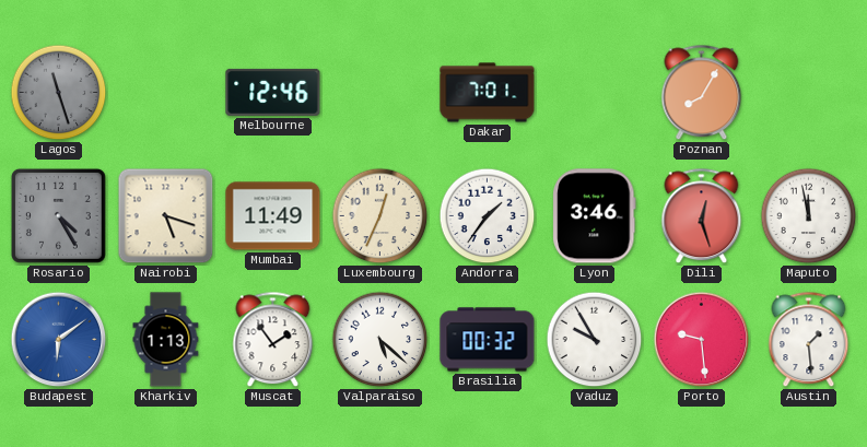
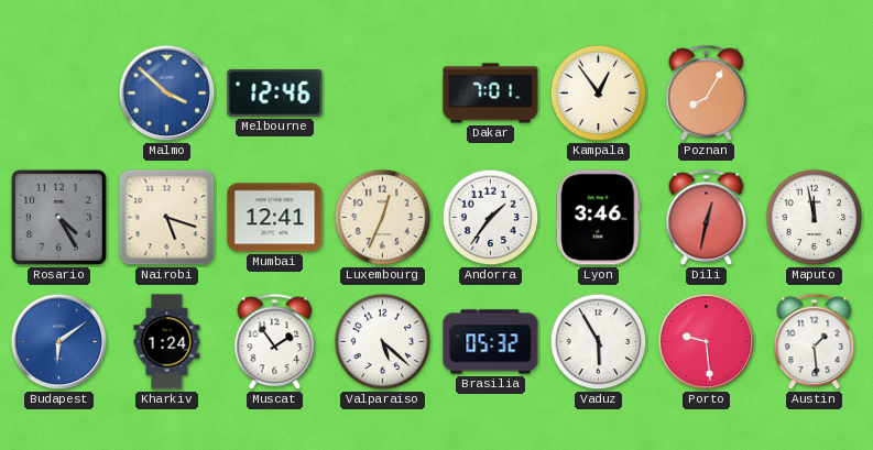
Lagos: 11:27 -> none (59, 93)
Malmo: none -> 3:52 (167, 94)
Kampala: none -> 12:54 (599, 94)
Mumbai: 11:49 -> 12:41 (275, 218)
Dili: 12:27 -> 12:32 (707, 218)
Kharkiv: 1:13 -> 1:24 (167, 342)
Brasilia: 00:32 -> 05:32 (491, 342)
Vaduz: 9:55 -> 5:55 (599, 342)
